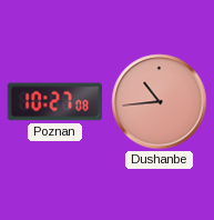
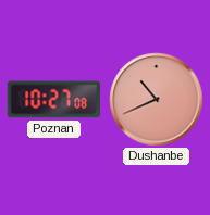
Dushanbe: 10:44 -> 10:41 (157, 100)
